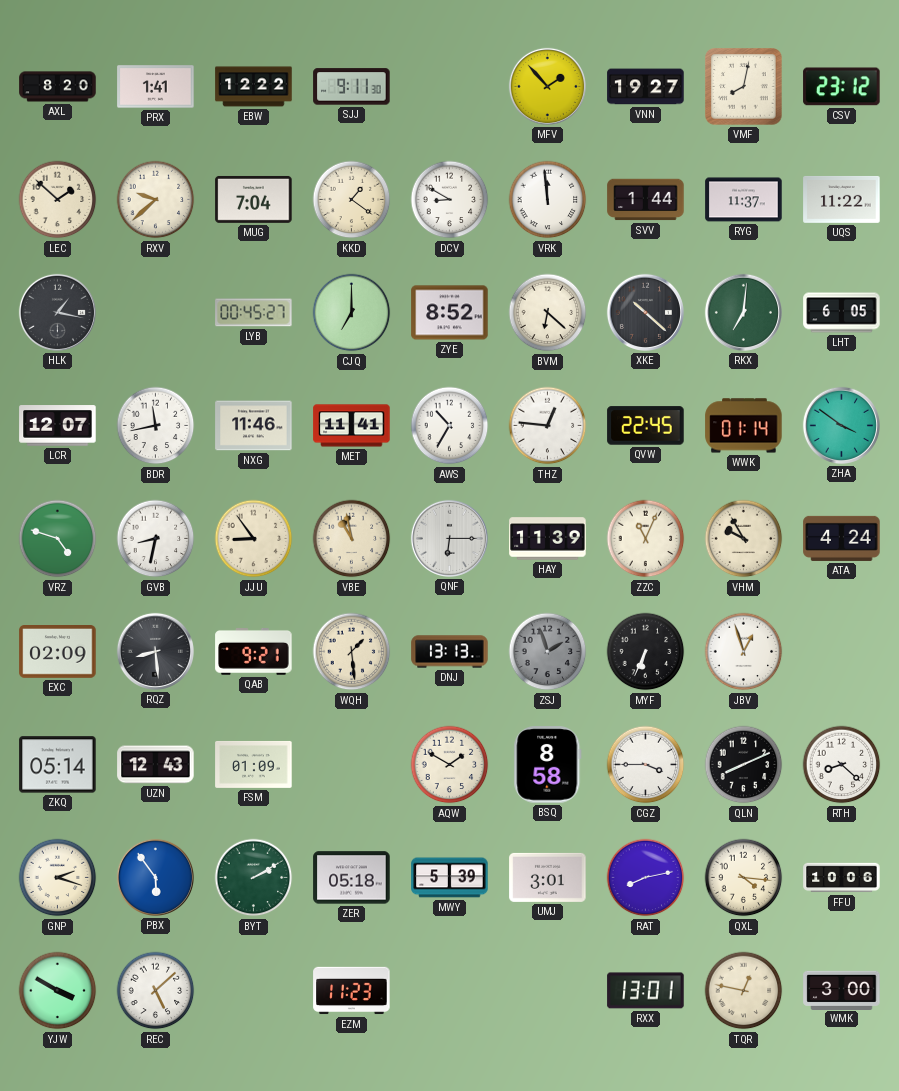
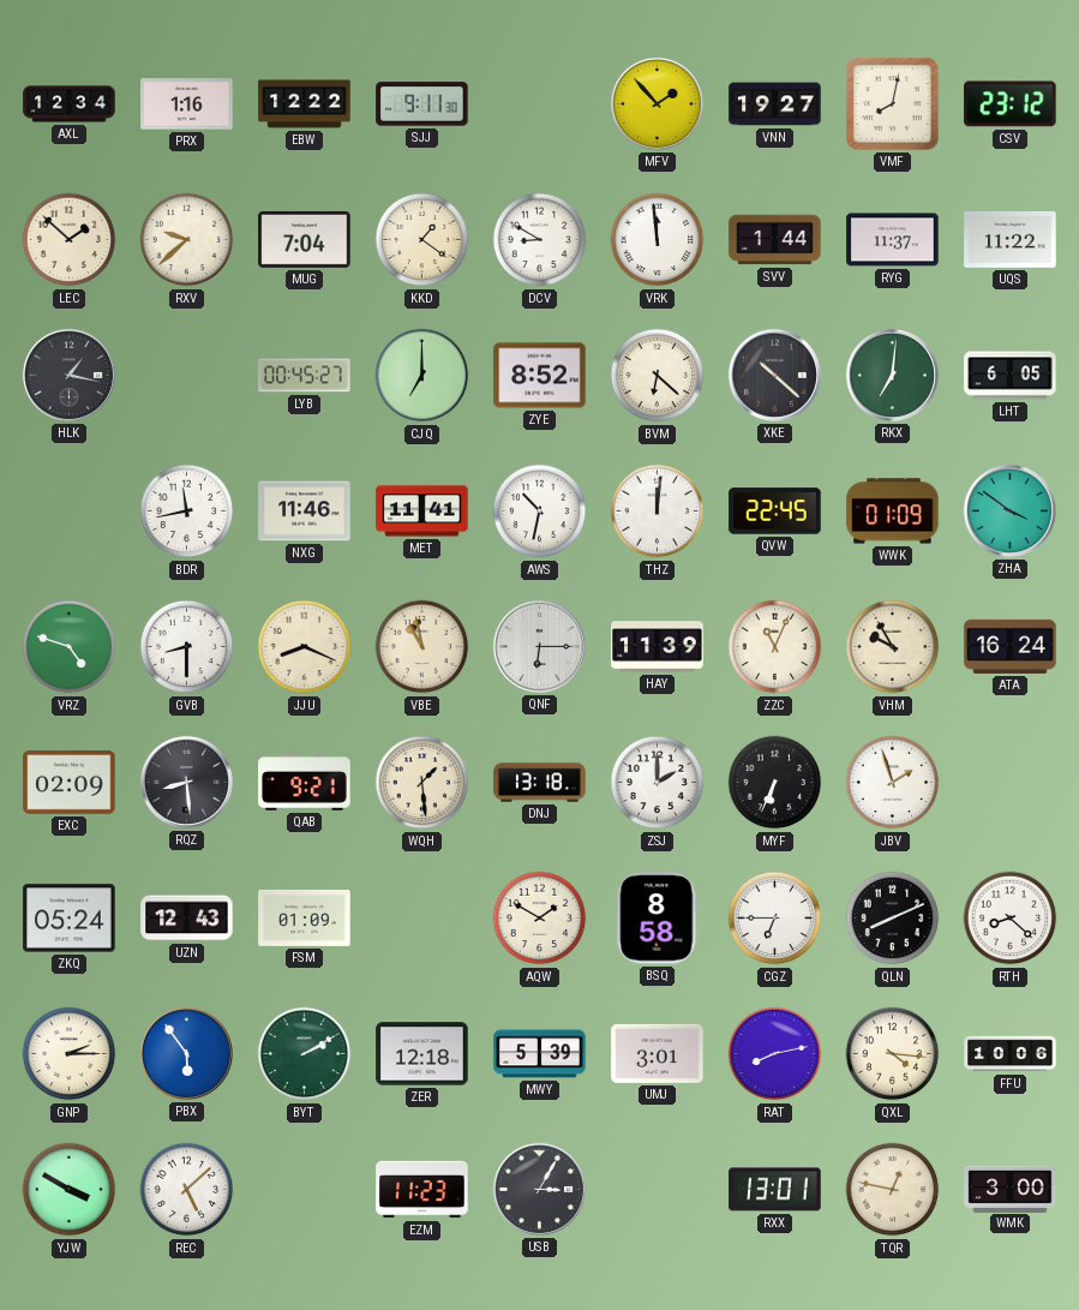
AXL: 8:20 -> 12:34 (70, 104)
PRX: 1:41 -> 1:16 (187, 104)
LCR: 12:07 -> none (58, 426)
AWS: 10:35 -> 10:32 (540, 512)
THZ: 12:46 -> 12:01 (658, 512)
WWK: 01:14 -> 01:09 (893, 512)
GVB: 8:32 -> 8:30 (187, 647)
JJU: 8:54 -> 8:19 (305, 647)
ATA: 4:24 -> 16:24 (1011, 646)
DNJ: 13:13 -> 13:18 (540, 783)
ZSJ: 1:57 -> 2:00 (658, 783)
ZSJ dial: grey -> white (658, 783)
JBV: 12:57 -> 1:57 (893, 783)
ZKQ: 05:14 -> 05:24 (70, 919)
CGZ: 3:45 -> 6:45 (775, 919)
GNP: 2:18 -> 2:15 (70, 1054)
ZER: 05:18 -> 12:18 (422, 1054)
USB: none -> 3:05 (539, 1189)
